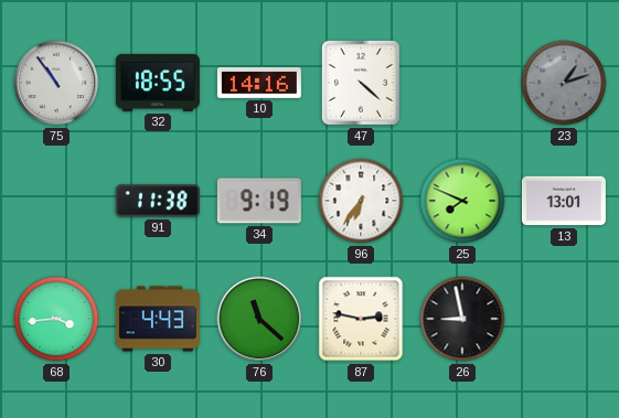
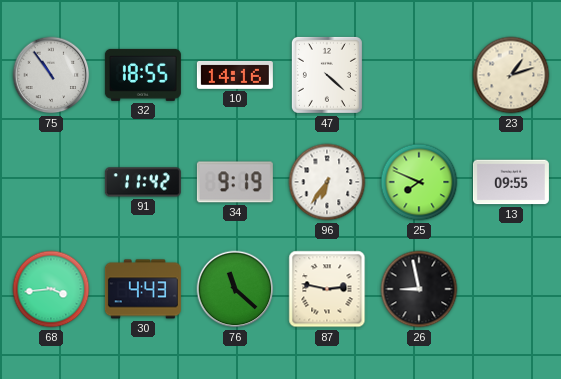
23 dial: grey -> cream (511, 75)
91: 11:38 -> 11:42 (143, 182)
13: 13:01 -> 09:55 (511, 182)
